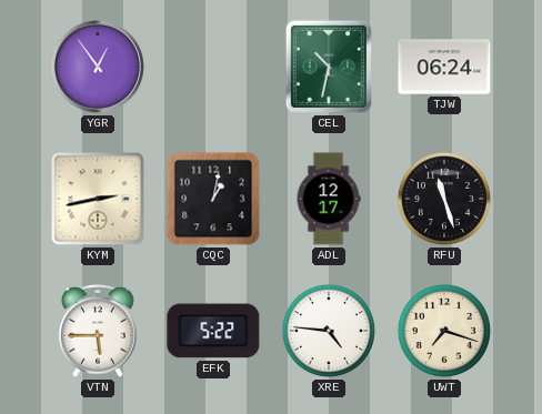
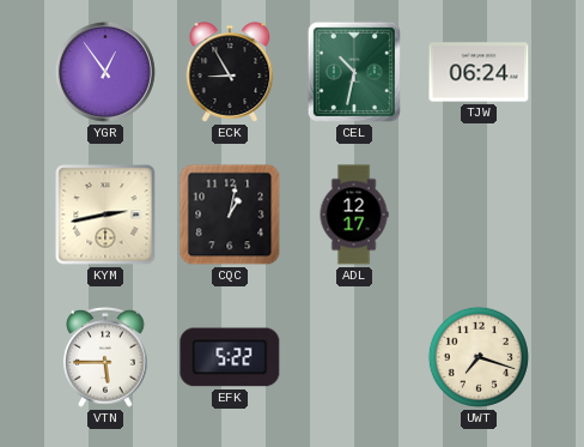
ECK: none -> 8:55 (230, 72)
RFU: 11:27 -> none (444, 199)
XRE: 4:46 -> none (329, 331)
